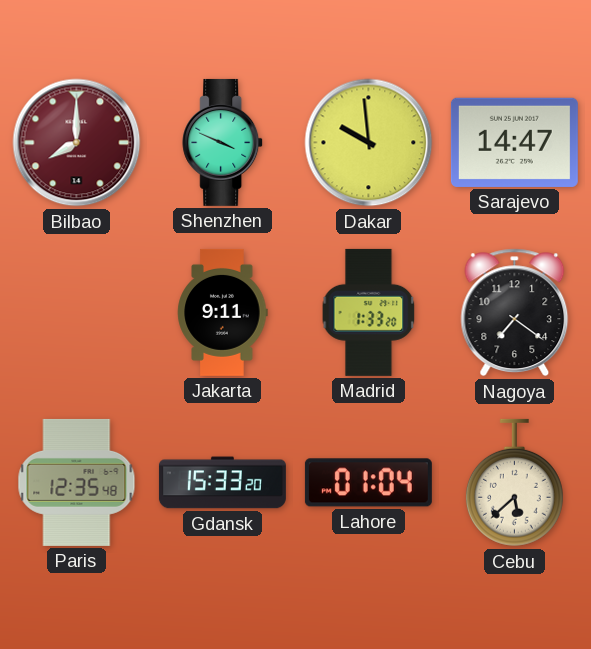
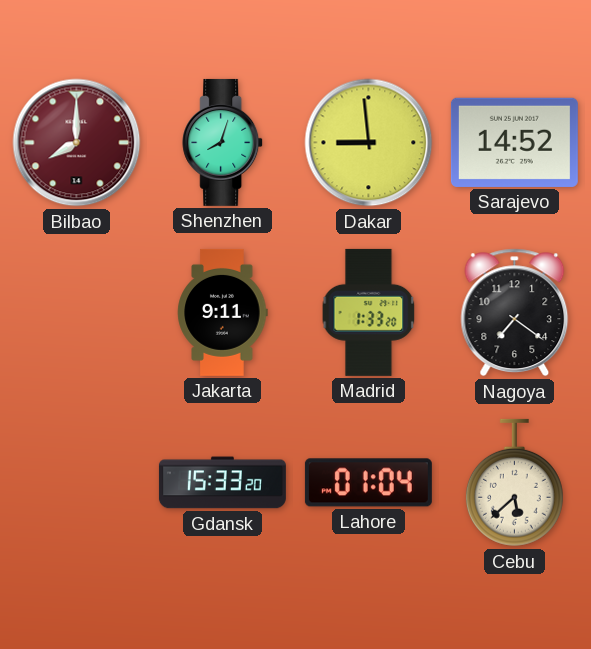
Shenzhen: 3:49 -> 8:03 (223, 142)
Dakar: 9:59 -> 8:59 (369, 143)
Sarajevo: 14:47 -> 14:52 (514, 142)
Paris: 12:35 -> none (77, 482)
